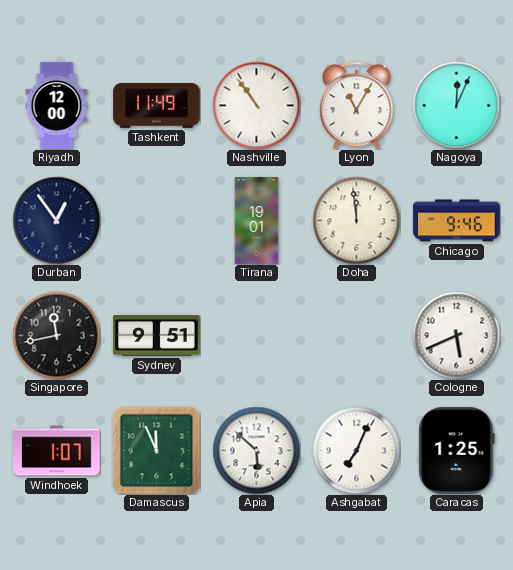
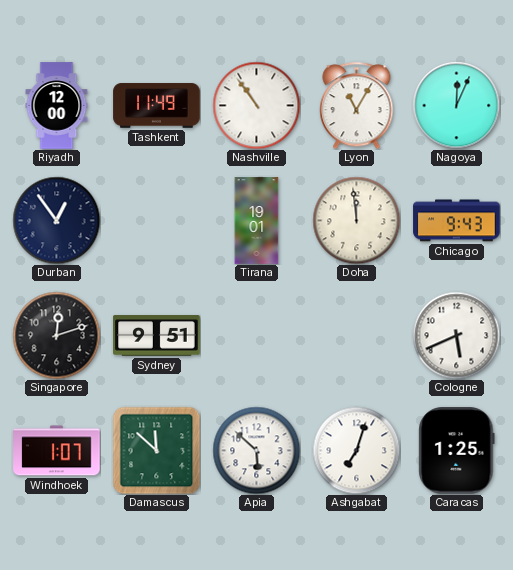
Chicago: 9:46 -> 9:43 (457, 221)
Singapore: 11:43 -> 12:12 (56, 335)
Damascus: 11:56 -> 11:52 (156, 450)
Ashgabat: 7:04 -> 7:03 (356, 450)
